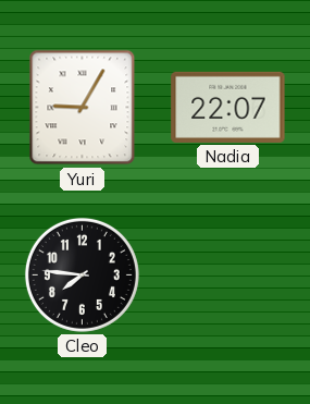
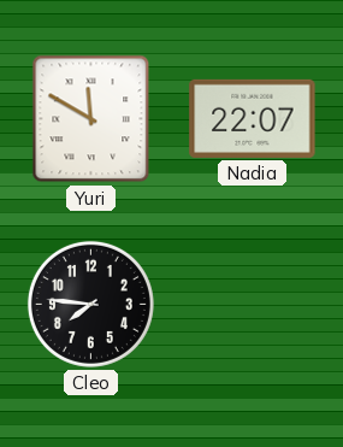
Yuri: 9:05 -> 11:50 (91, 119)
